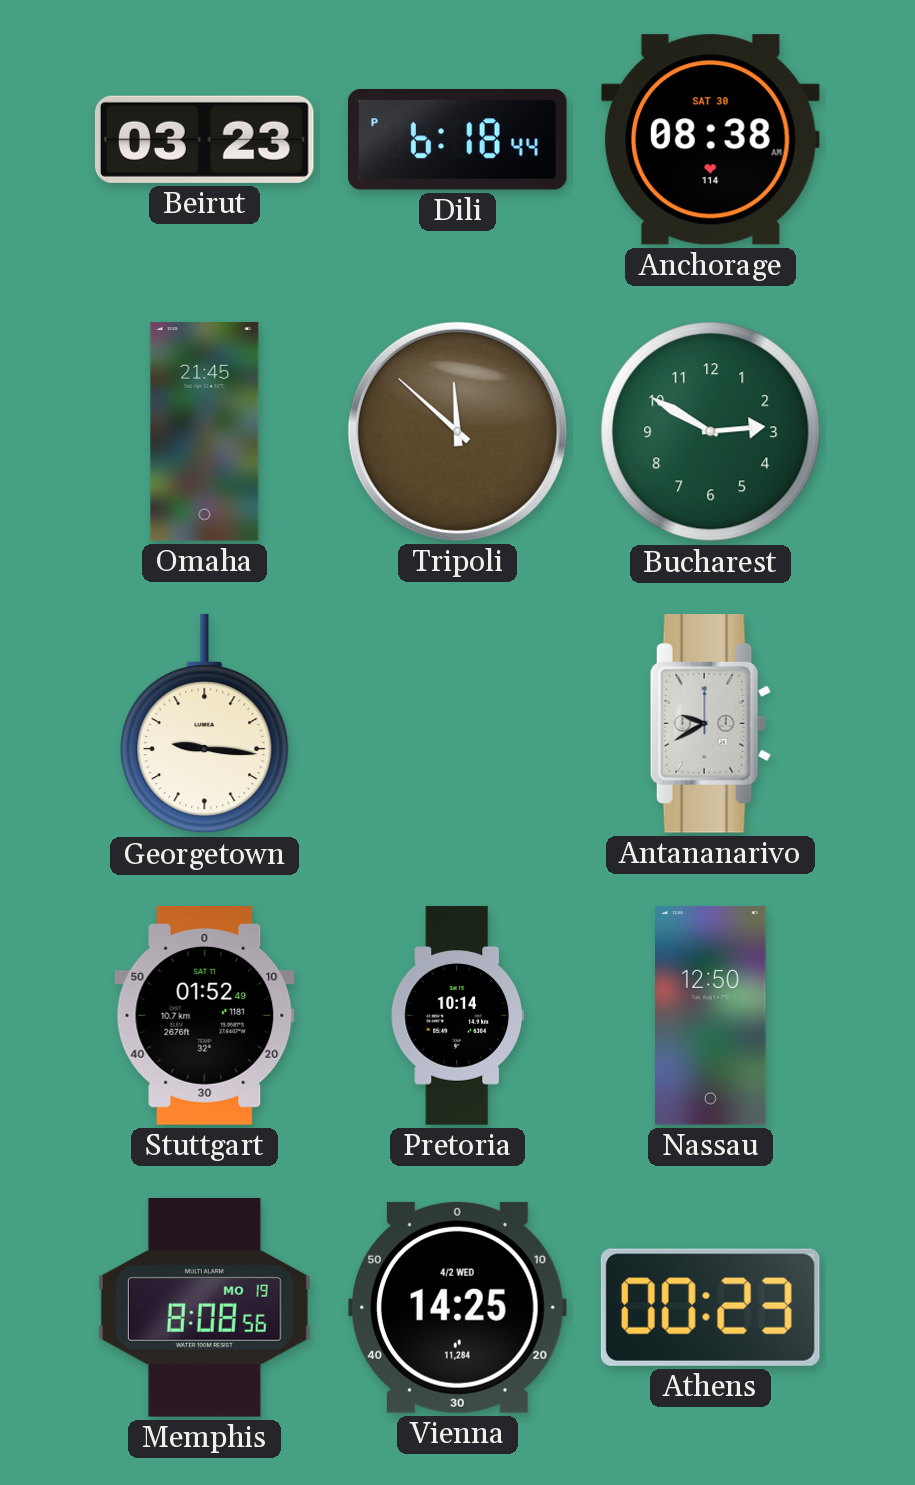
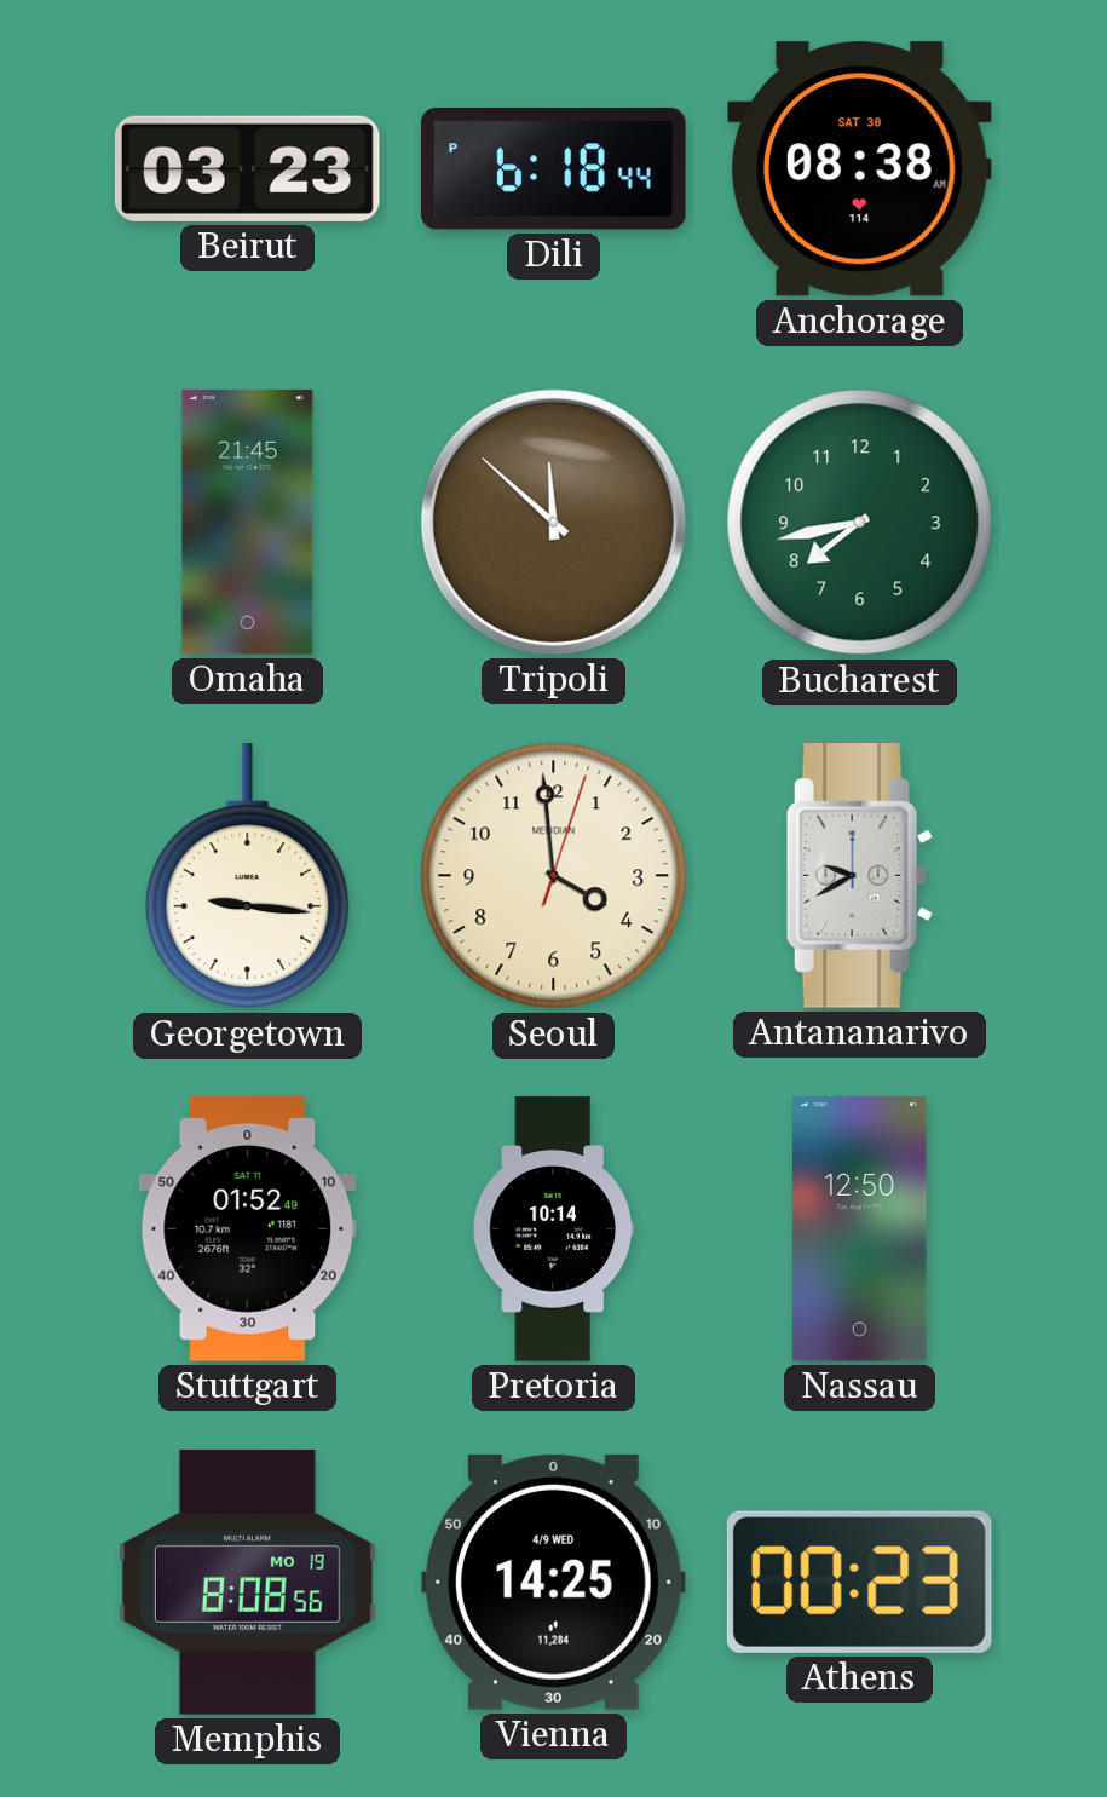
Bucharest: 2:50 -> 7:43 (860, 523)
Seoul: none -> 3:59 (554, 876)
Vienna date: 4/2 WED -> 4/9 WED (553, 1582)
